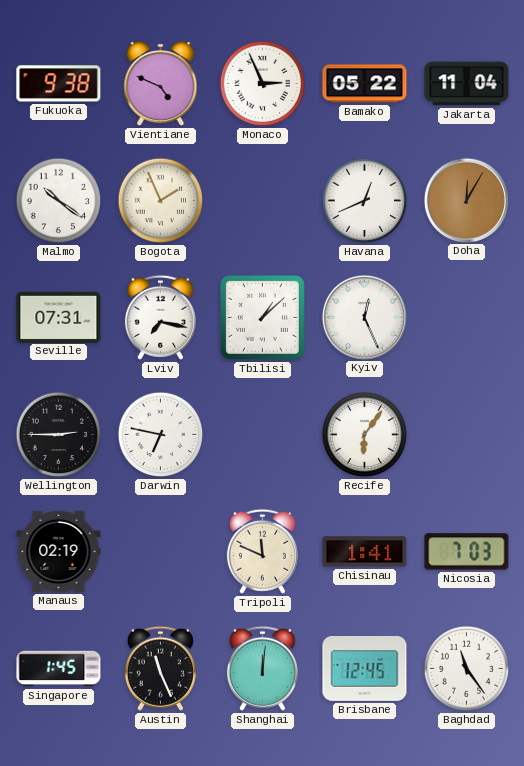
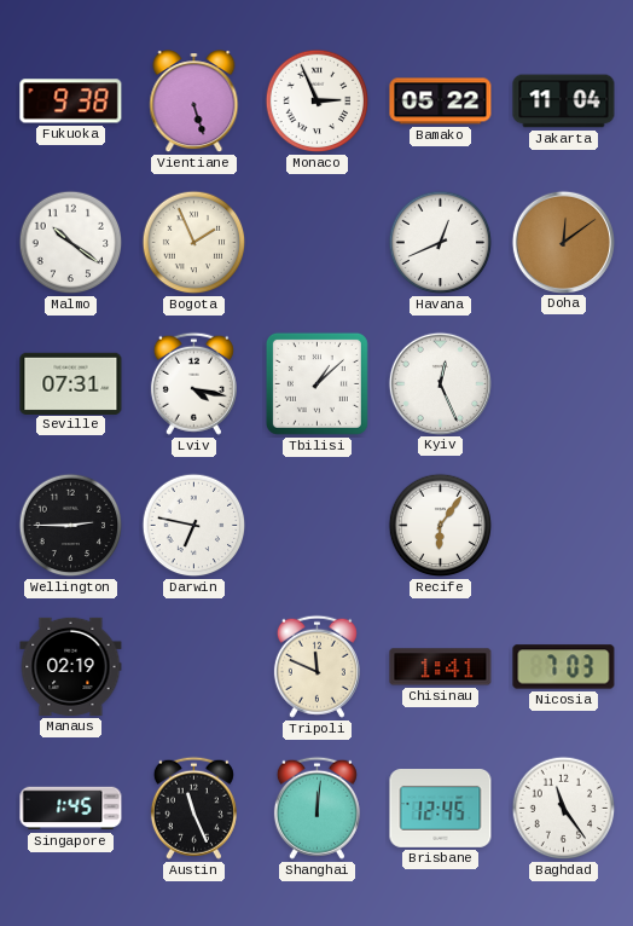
Vientiane: 4:49 -> 5:27 (194, 102)
Doha: 12:05 -> 12:09 (563, 242)
Lviv: 7:17 -> 4:17 (193, 383)
